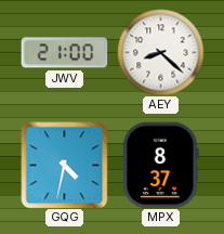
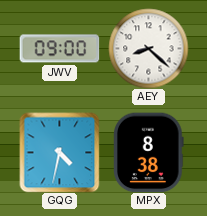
JWV: 21:00 -> 09:00 (59, 49)
MPX: 8:37 -> 8:38 (149, 152)
